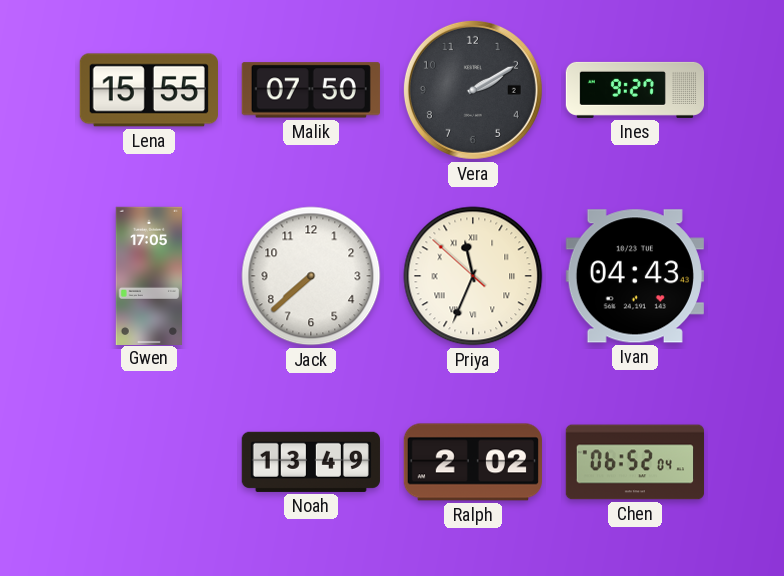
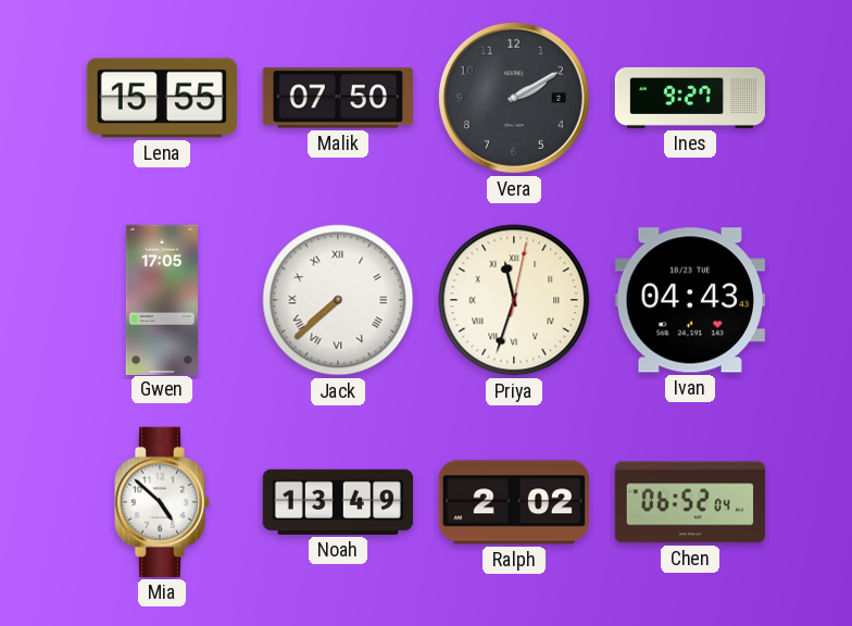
Jack numerals: Arabic -> Roman (338, 300)
Priya: 11:33:52 -> 11:33:02 (514, 300)
Mia: none -> 4:52 (162, 502)
